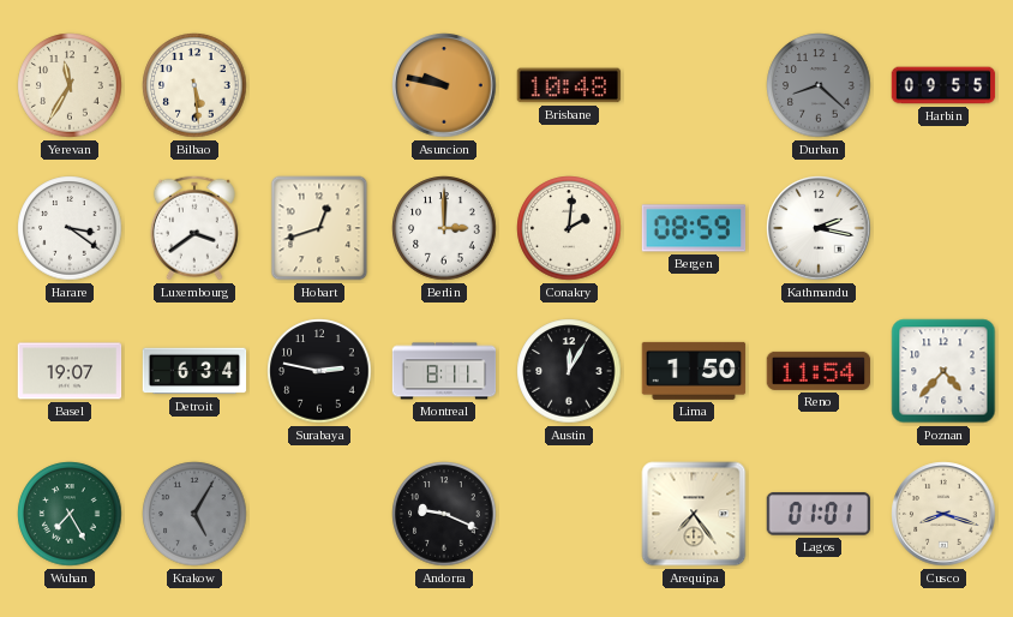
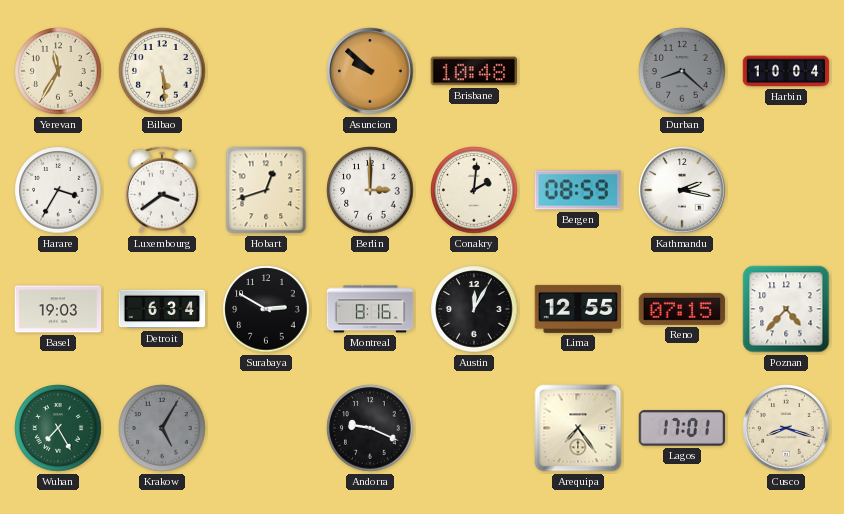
Asuncion: 9:47 -> 9:52 (370, 71)
Harbin: 09:55 -> 10:04 (786, 71)
Harare: 3:21 -> 3:35 (58, 190)
Basel: 19:07 -> 19:03 (58, 309)
Surabaya: 2:47 -> 2:50 (266, 309)
Montreal: 8:11 -> 8:16 (370, 309)
Lima: 1:50 -> 12:55 (578, 309)
Reno: 11:54 -> 07:15 (682, 309)
Lagos: 01:01 -> 17:01 (682, 428)
